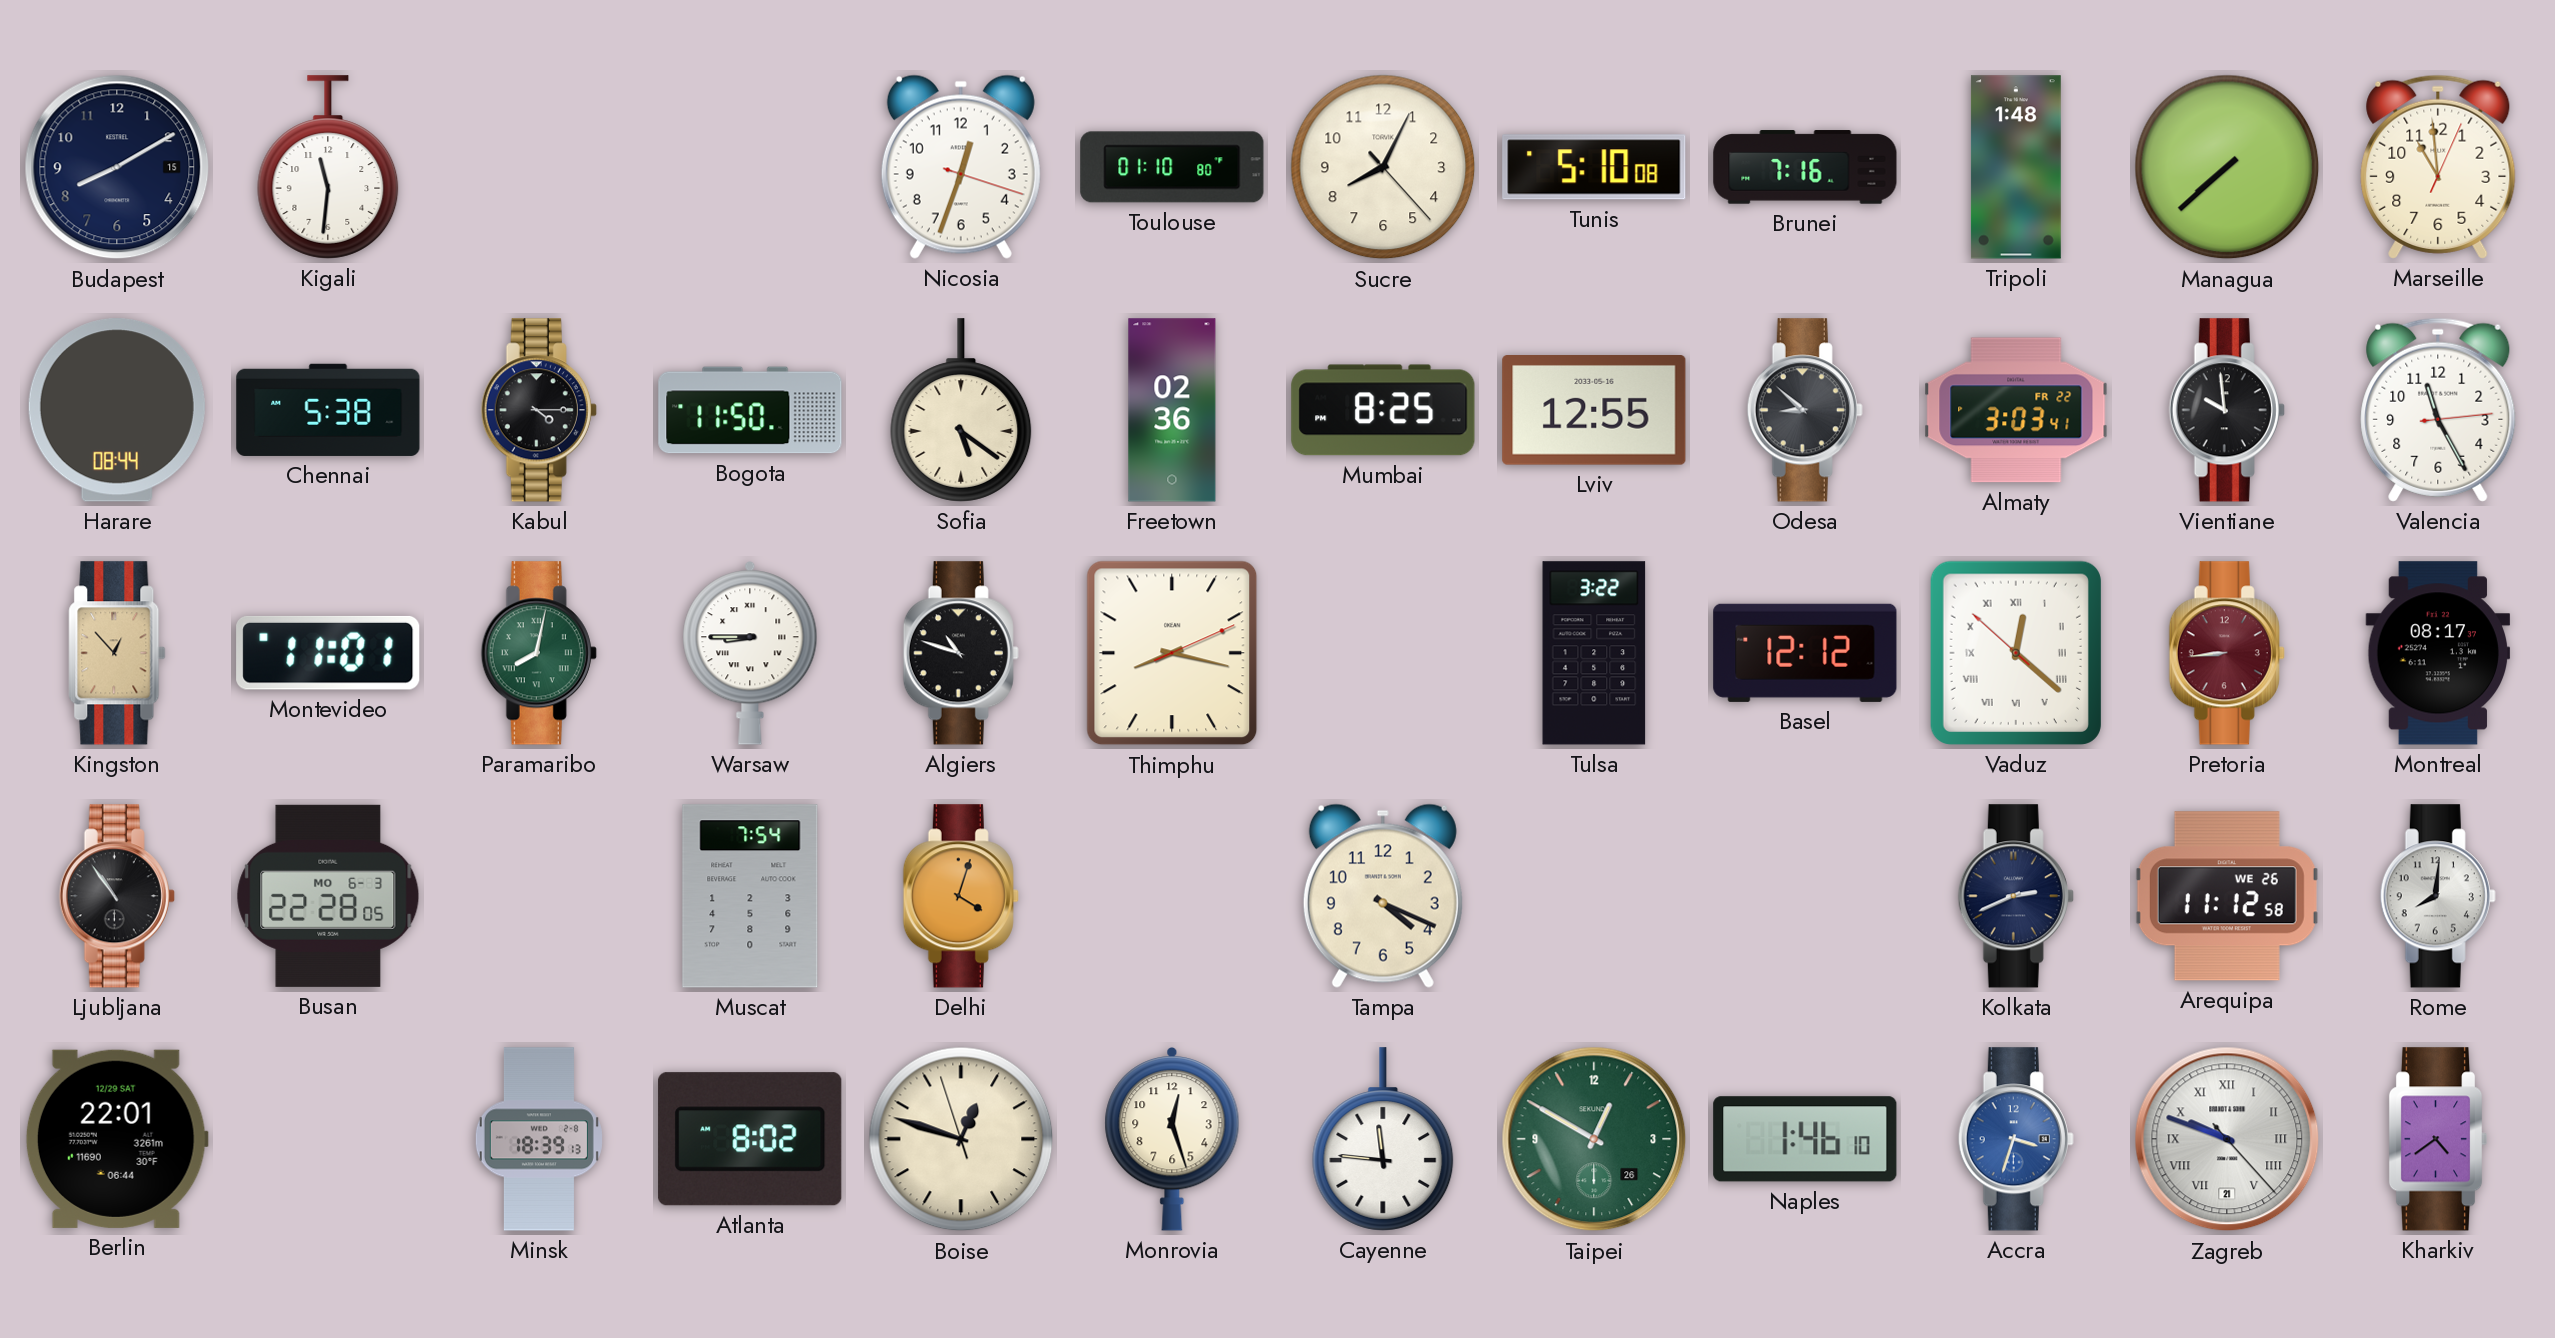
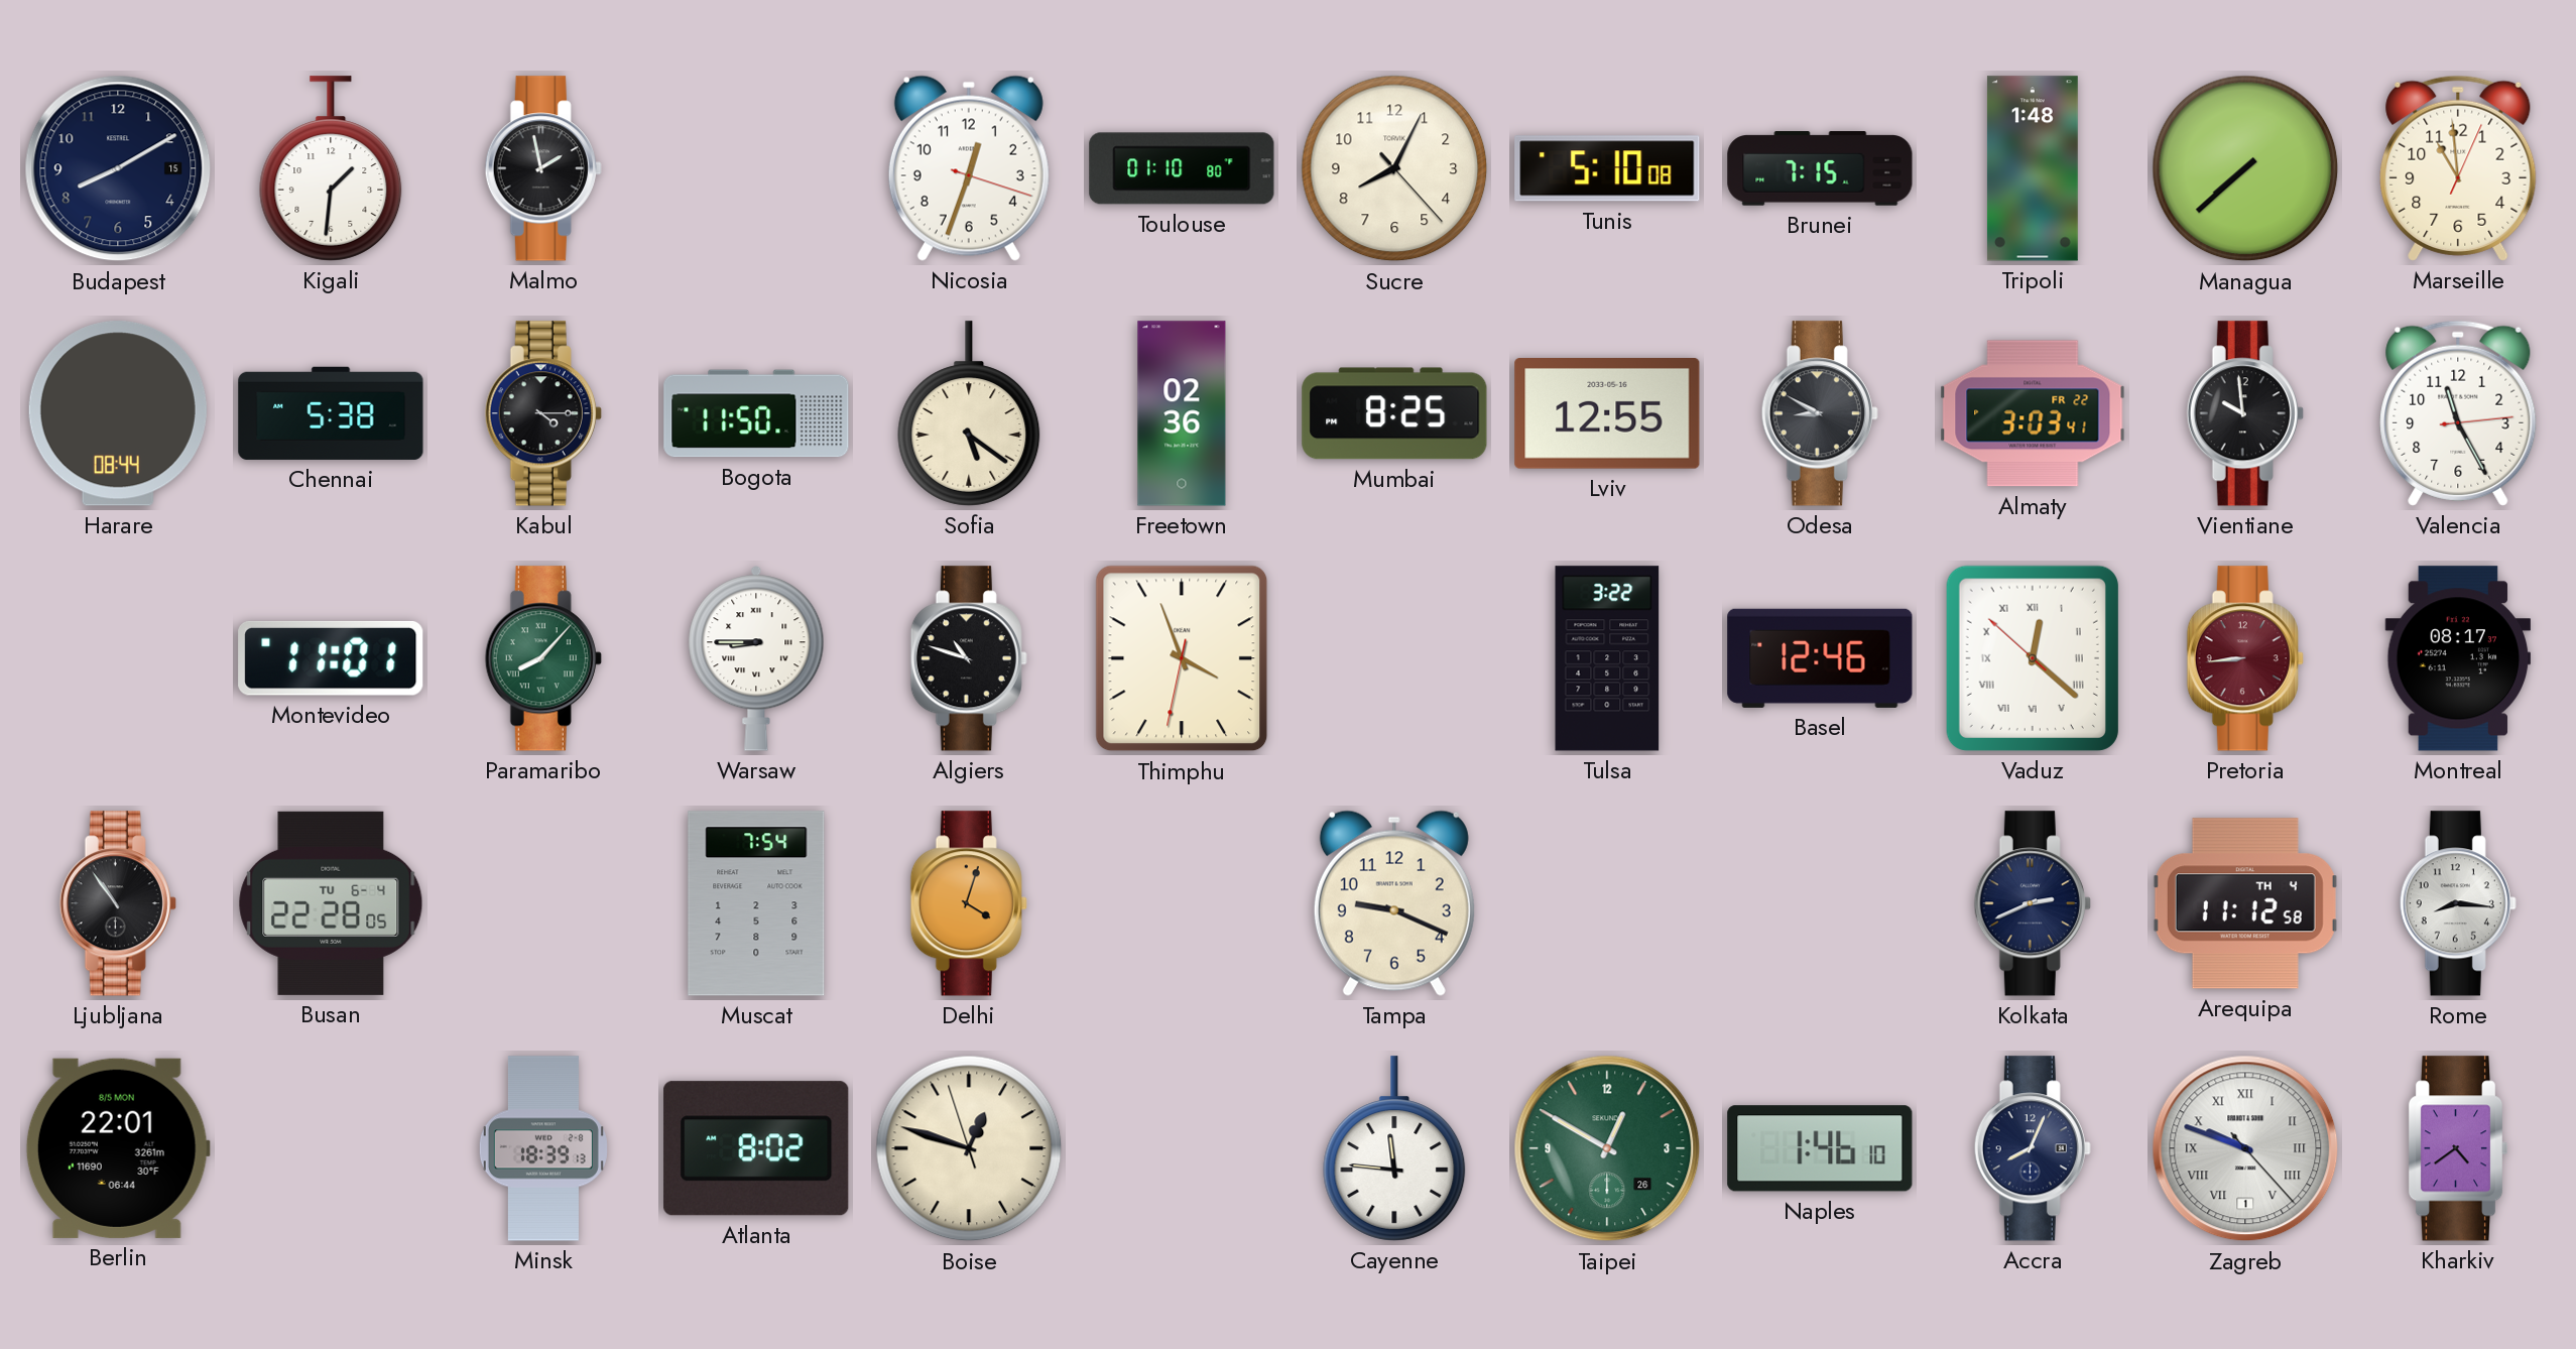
Kigali: 11:31 -> 1:31 (331, 168)
Malmo: none -> 1:58 (543, 168)
Brunei: 7:16 -> 7:15 (1820, 168)
Odesa: 8:52 -> 8:50 (1820, 413)
Kingston: 12:53 -> none (117, 653)
Paramaribo: 8:02 -> 8:07 (543, 658)
Thimphu: 8:17 -> 3:56 (1182, 658)
Basel: 12:12 -> 12:46 (1820, 658)
Busan date: MO 6-3 -> TU 6-4 (331, 903)
Tampa: 4:19 -> 9:19 (1394, 903)
Arequipa date: WE 26 -> TH 4 (2245, 903)
Rome: 8:01 -> 8:16 (2458, 903)
Berlin date: 12/29 SAT -> 8/5 MON (118, 1148)
Monrovia: 12:27 -> none (1172, 1139)
Accra: 3:33 -> 8:04 (2033, 1148)
Accra dial: blue -> navy (2033, 1148)
Zagreb date: 21 -> 1 (2245, 1148)
